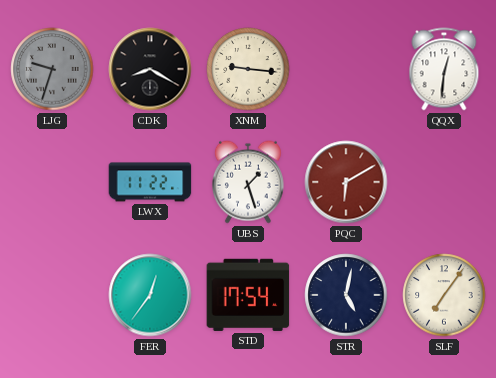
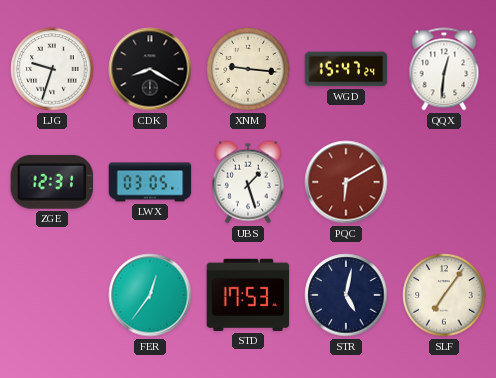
LJG dial: grey -> white (52, 69)
WGD: none -> 15:47 (346, 69)
ZGE: none -> 12:31 (51, 182)
LWX: 11:22 -> 03:05 (150, 182)
STD: 17:54 -> 17:53 (248, 295)
